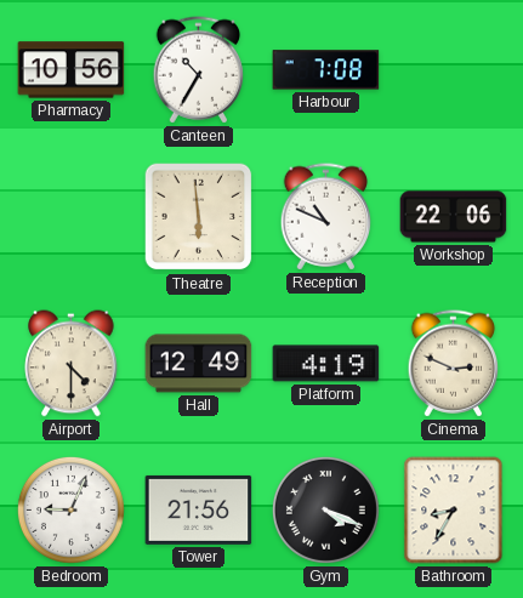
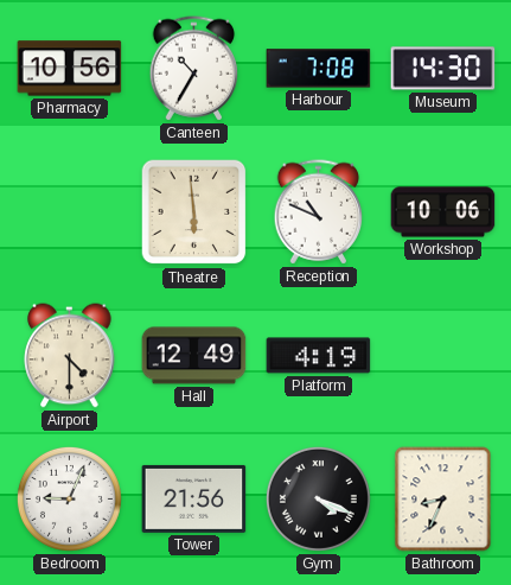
Museum: none -> 14:30 (443, 69)
Workshop: 22:06 -> 10:06 (443, 212)
Cinema: 2:49 -> none (454, 364)
Bathroom: 8:35 -> 8:34 (443, 500)
